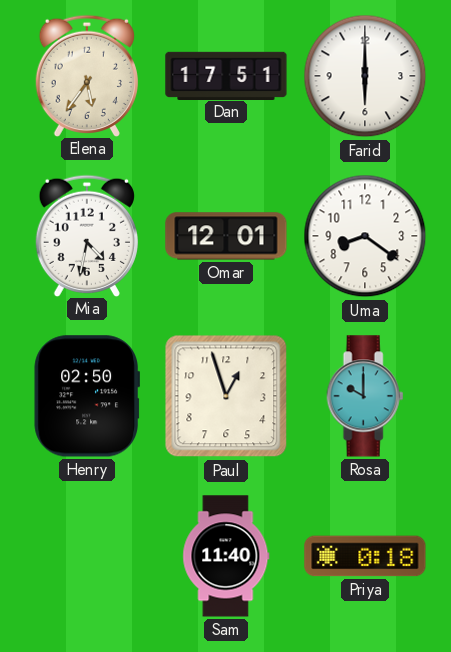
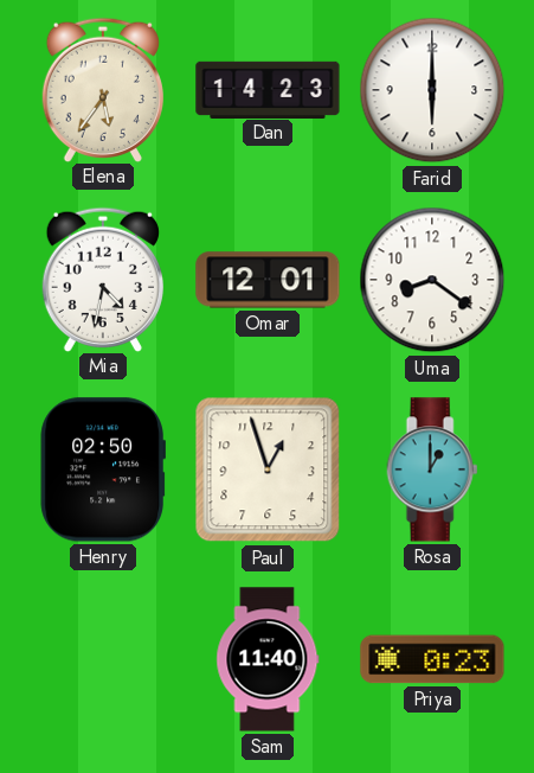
Dan: 17:51 -> 14:23 (268, 89)
Rosa: 10:00 -> 1:00 (432, 469)
Priya: 0:18 -> 0:23 (432, 659)
